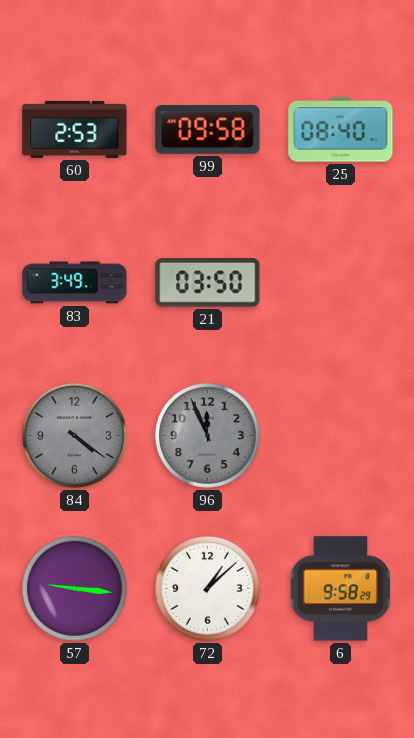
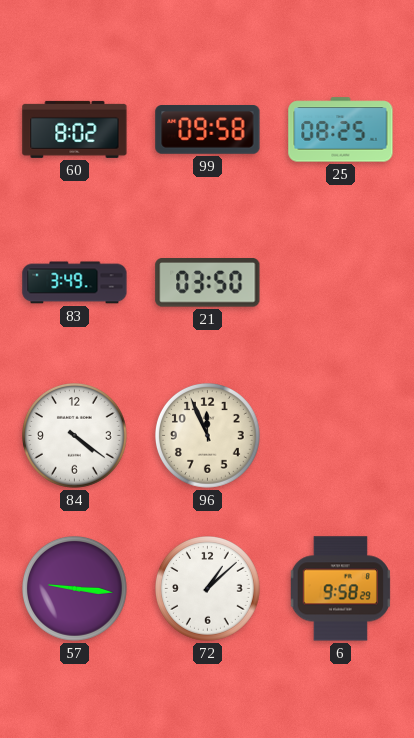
60: 2:53 -> 8:02 (75, 129)
25: 08:40 -> 08:25 (341, 130)
84 dial: grey -> white (75, 436)
96 dial: grey -> cream (208, 436)
